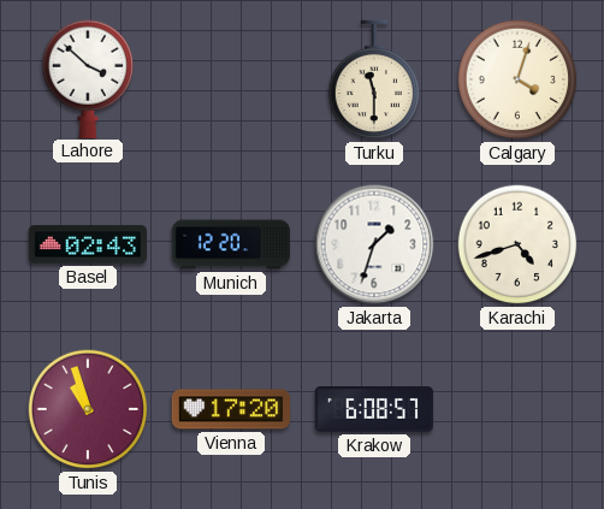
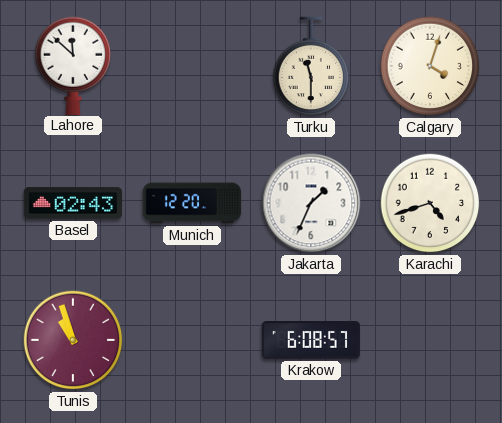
Lahore: 3:52 -> 11:52 (73, 65)
Jakarta: 1:33 -> 1:34 (311, 203)
Vienna: 17:20 -> none (231, 409)
